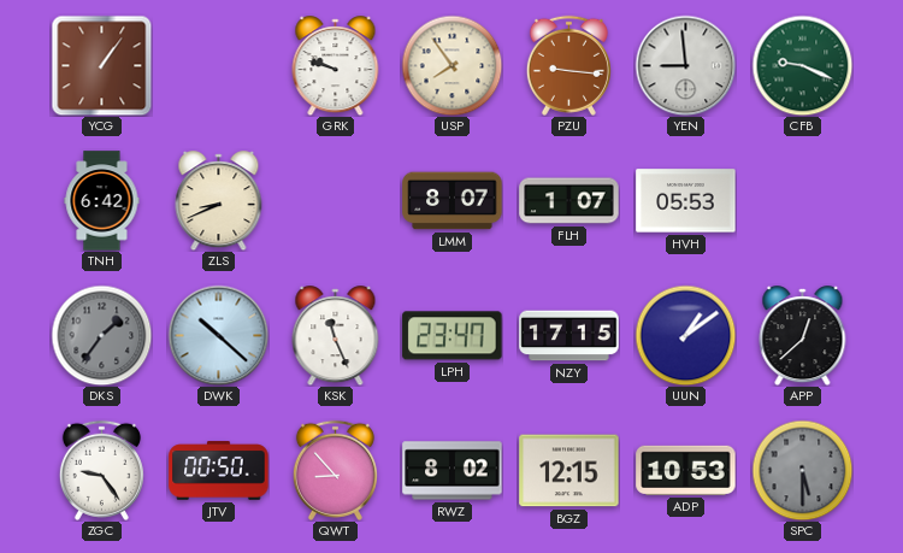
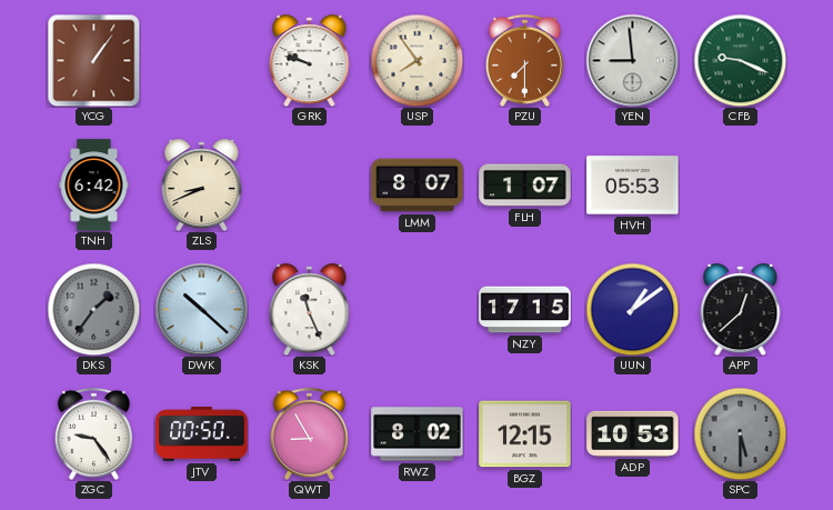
PZU: 9:16 -> 7:30 (524, 60)
LPH: 23:47 -> none (453, 336)
QWT: 8:53 -> 8:55 (309, 433)
